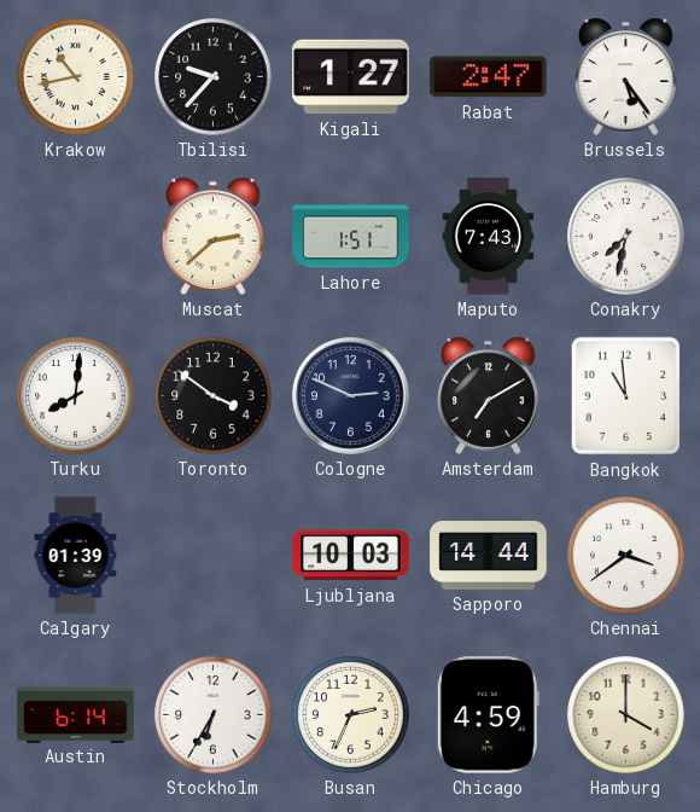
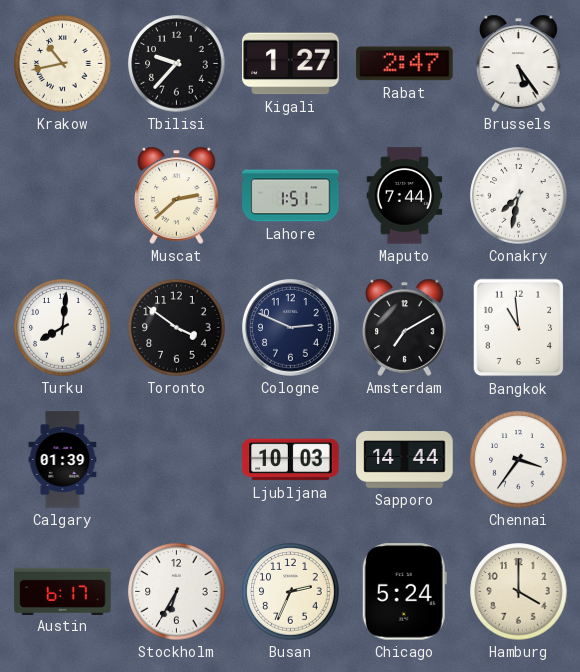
Maputo: 7:43 -> 7:44 (405, 196)
Chennai: 3:39 -> 3:36 (519, 460)
Austin: 6:14 -> 6:17 (63, 591)
Chicago: 4:59 -> 5:24 (404, 592)
